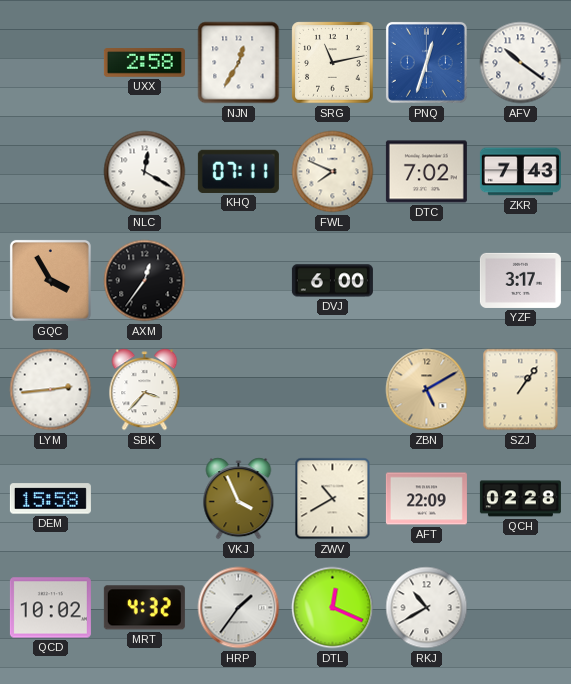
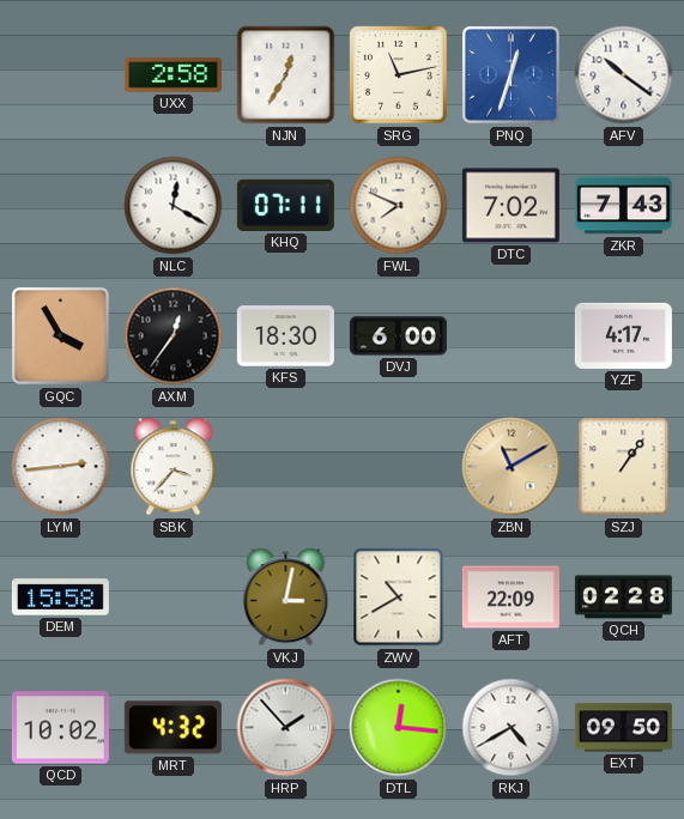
KFS: none -> 18:30 (285, 336)
YZF: 3:17 -> 4:17 (623, 335)
ZBN: 5:10 -> 11:10 (512, 467)
VKJ: 3:56 -> 3:02 (286, 597)
HRP: 1:36 -> 1:53 (286, 728)
DTL: 12:19 -> 12:16 (399, 728)
RKJ: 10:40 -> 4:40 (512, 728)
EXT: none -> 09:50 (623, 728)
